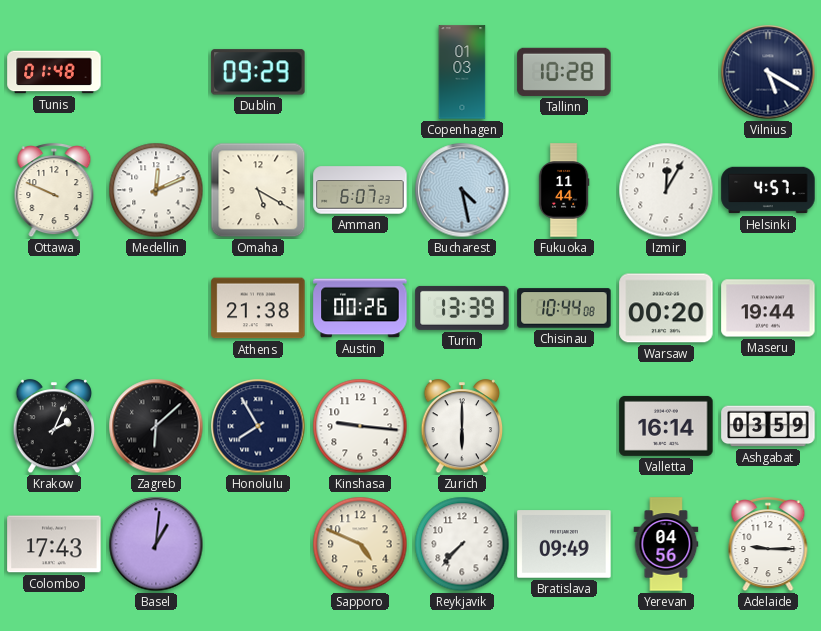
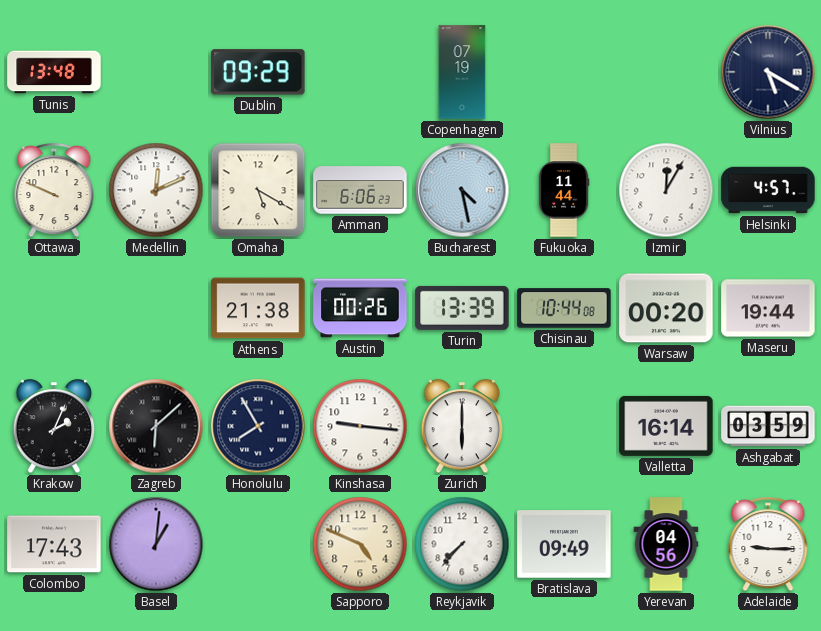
Tunis: 01:48 -> 13:48 (54, 72)
Copenhagen: 01:03 -> 07:19 (462, 72)
Tallinn: 10:28 -> none (564, 72)
Amman: 6:07 -> 6:06 (360, 190)
